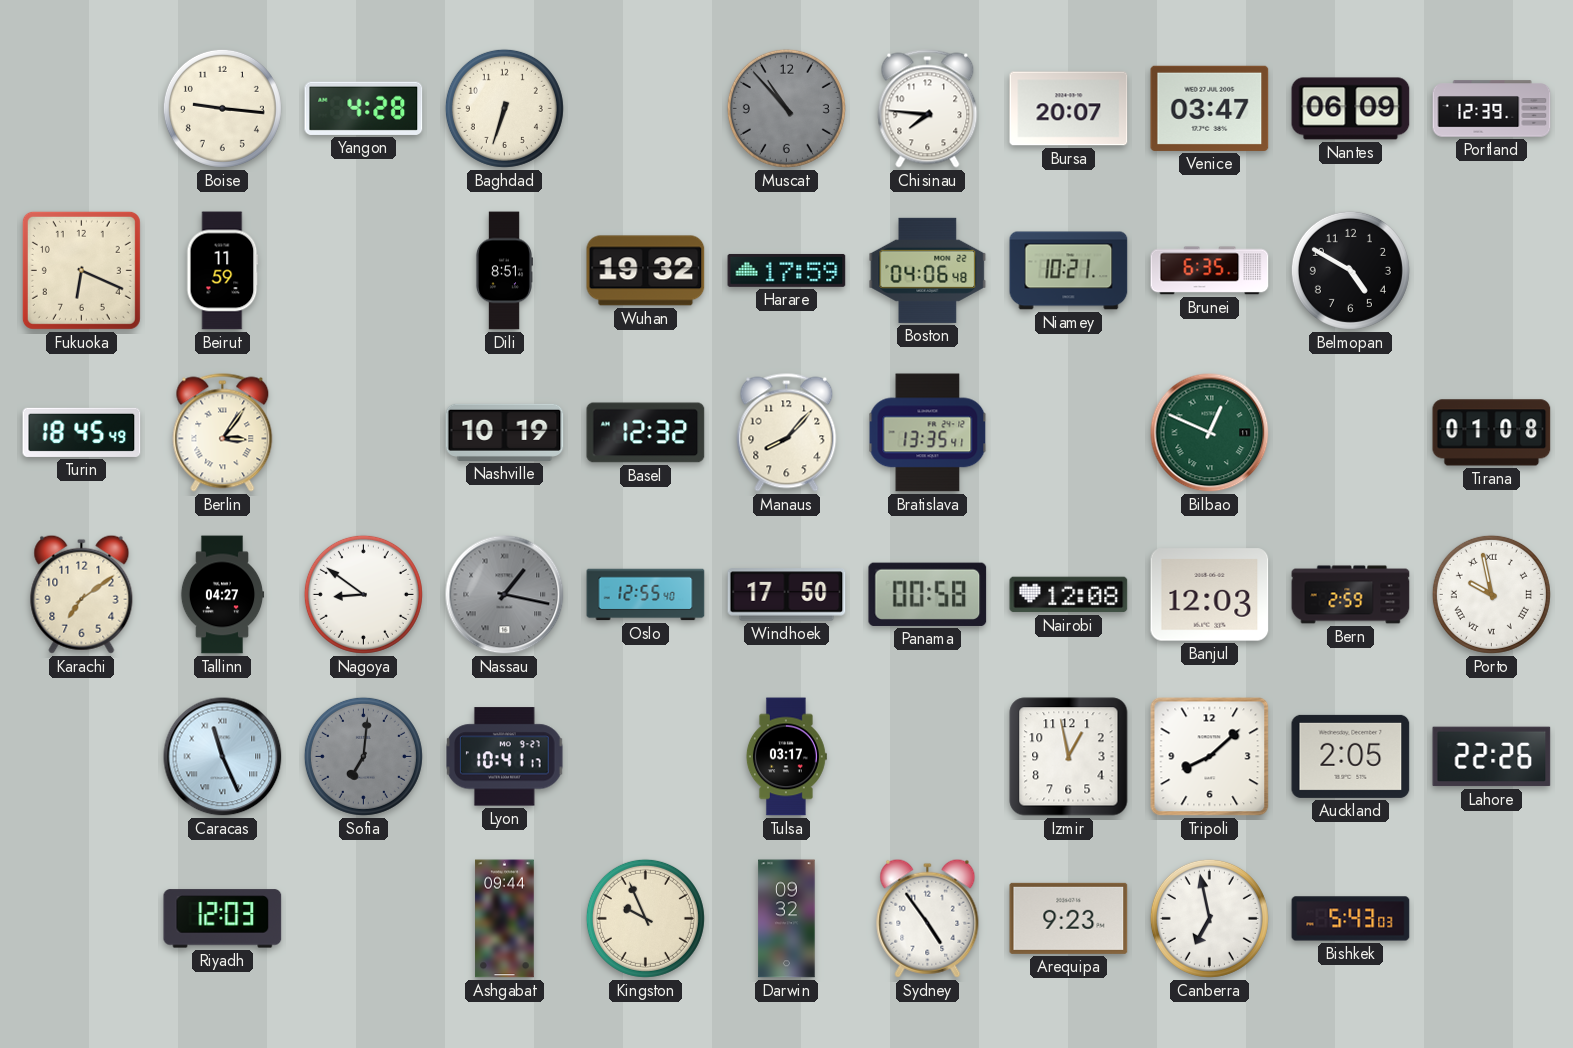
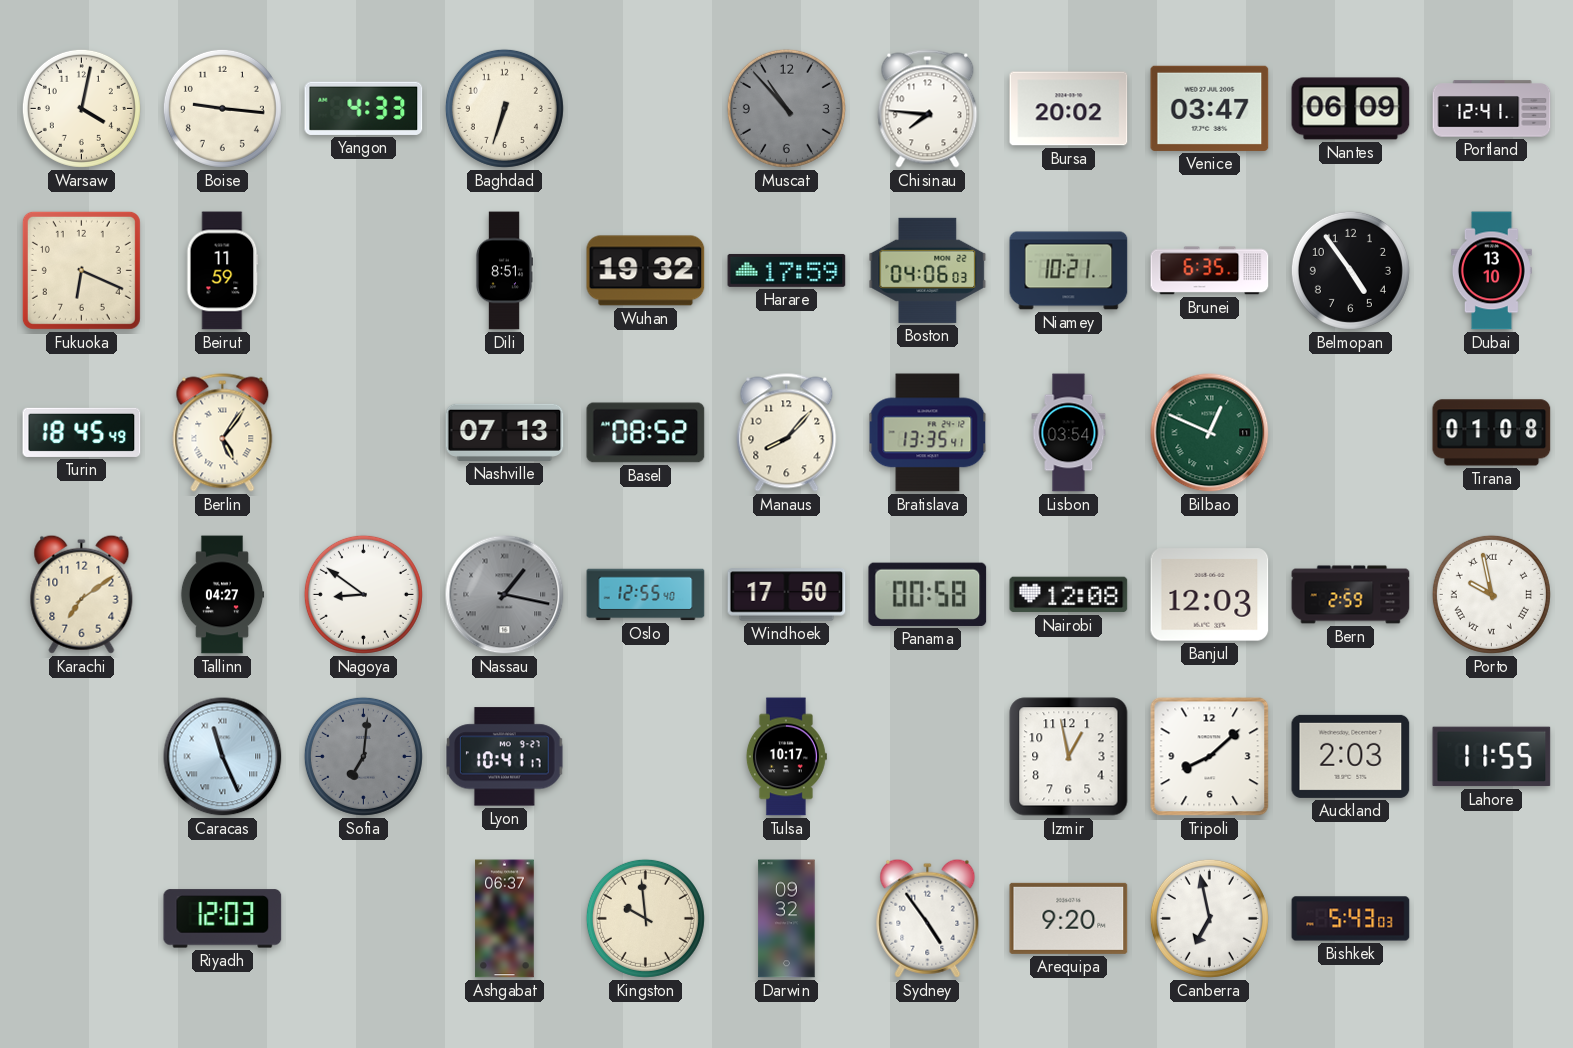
Warsaw: none -> 4:02 (81, 108)
Yangon: 4:28 -> 4:33 (364, 108)
Bursa: 20:07 -> 20:02 (1069, 109)
Portland: 12:39 -> 12:41 (1492, 109)
Boston: 04:06:48 -> 04:06:03 (928, 270)
Belmopan: 4:50 -> 4:54 (1350, 270)
Dubai: none -> 13:10 (1491, 271)
Berlin: 3:06 -> 5:06 (223, 433)
Nashville: 10:19 -> 07:13 (505, 432)
Basel: 12:32 -> 08:52 (646, 433)
Lisbon: none -> 03:54 (1069, 433)
Tulsa: 03:17 -> 10:17 (786, 757)
Auckland: 2:05 -> 2:03 (1351, 756)
Lahore: 22:26 -> 11:55 (1492, 757)
Ashgabat: 09:44 -> 06:37 (505, 919)
Kingston: 9:56 -> 9:59 (645, 918)
Arequipa: 9:23 -> 9:20 (1069, 918)
